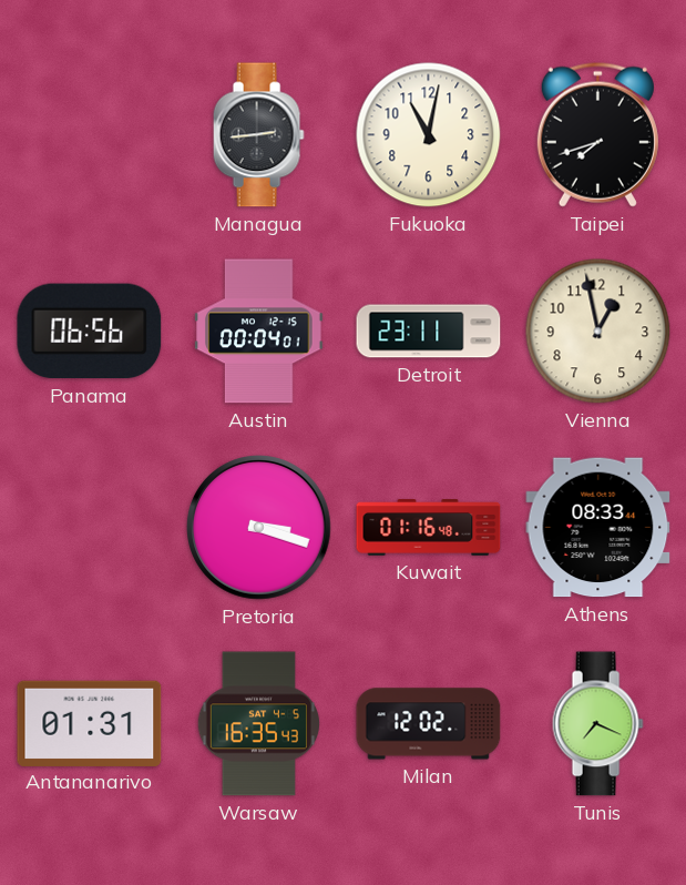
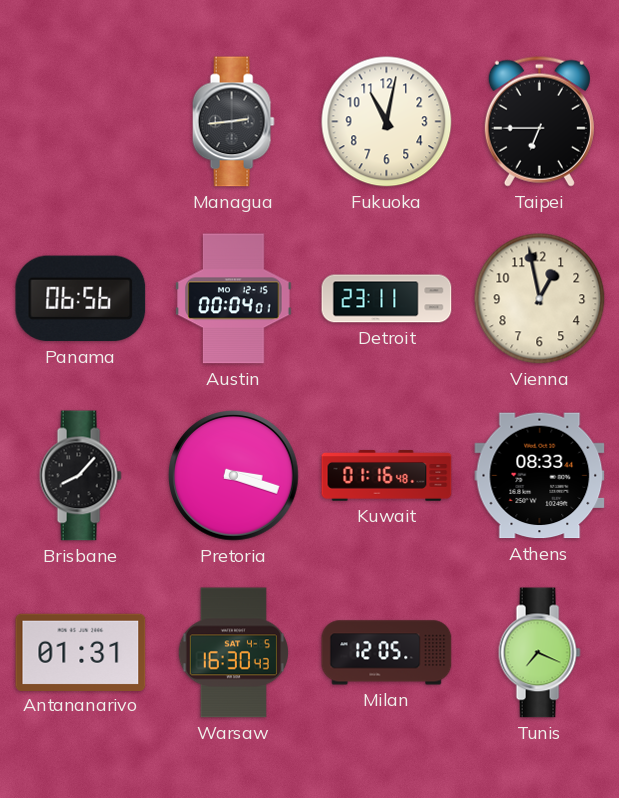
Taipei: 7:42 -> 6:45 (539, 121)
Brisbane: none -> 8:07 (80, 476)
Warsaw: 16:35 -> 16:30 (233, 653)
Milan: 12:02 -> 12:05 (387, 653)
